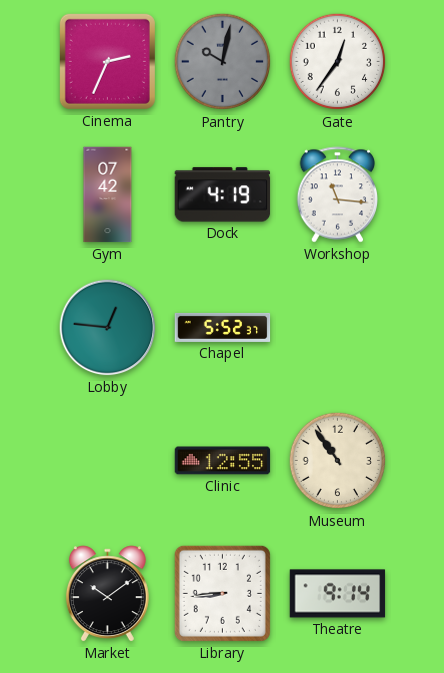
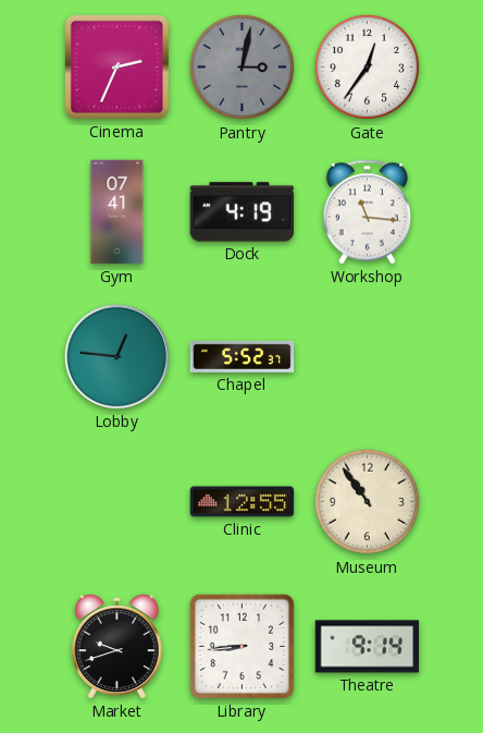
Pantry: 10:02 -> 3:02 (243, 68)
Gym: 07:42 -> 07:41 (117, 212)
Market: 10:09 -> 9:42 (116, 647)
